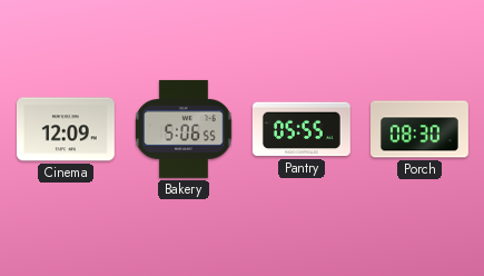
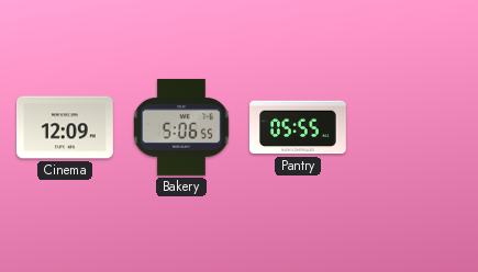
Porch: 08:30 -> none (421, 129)
